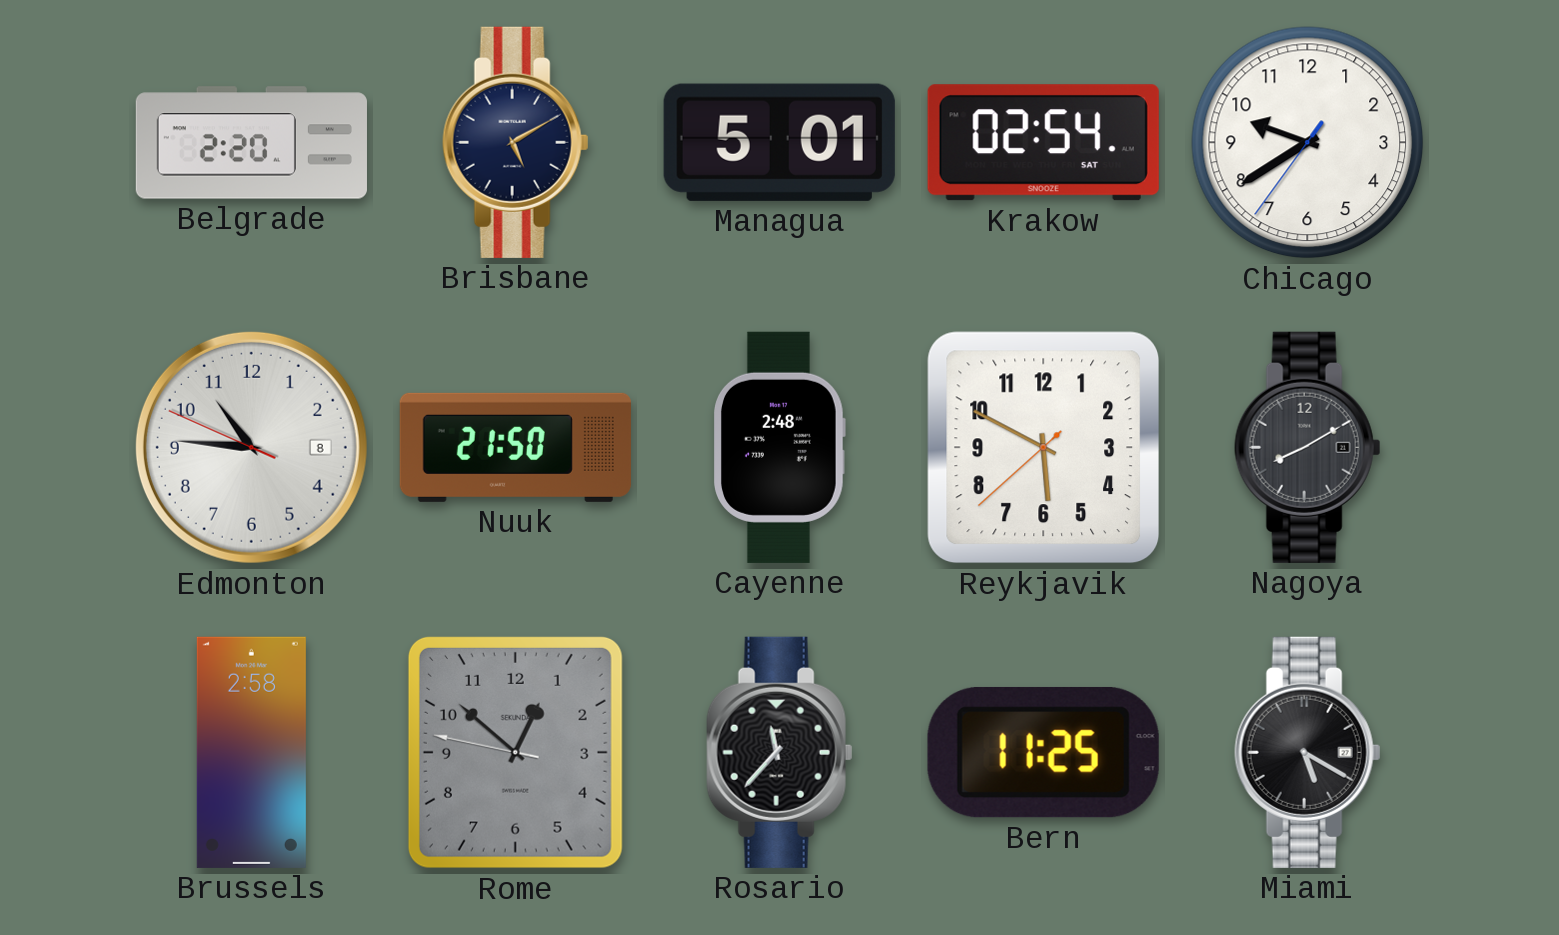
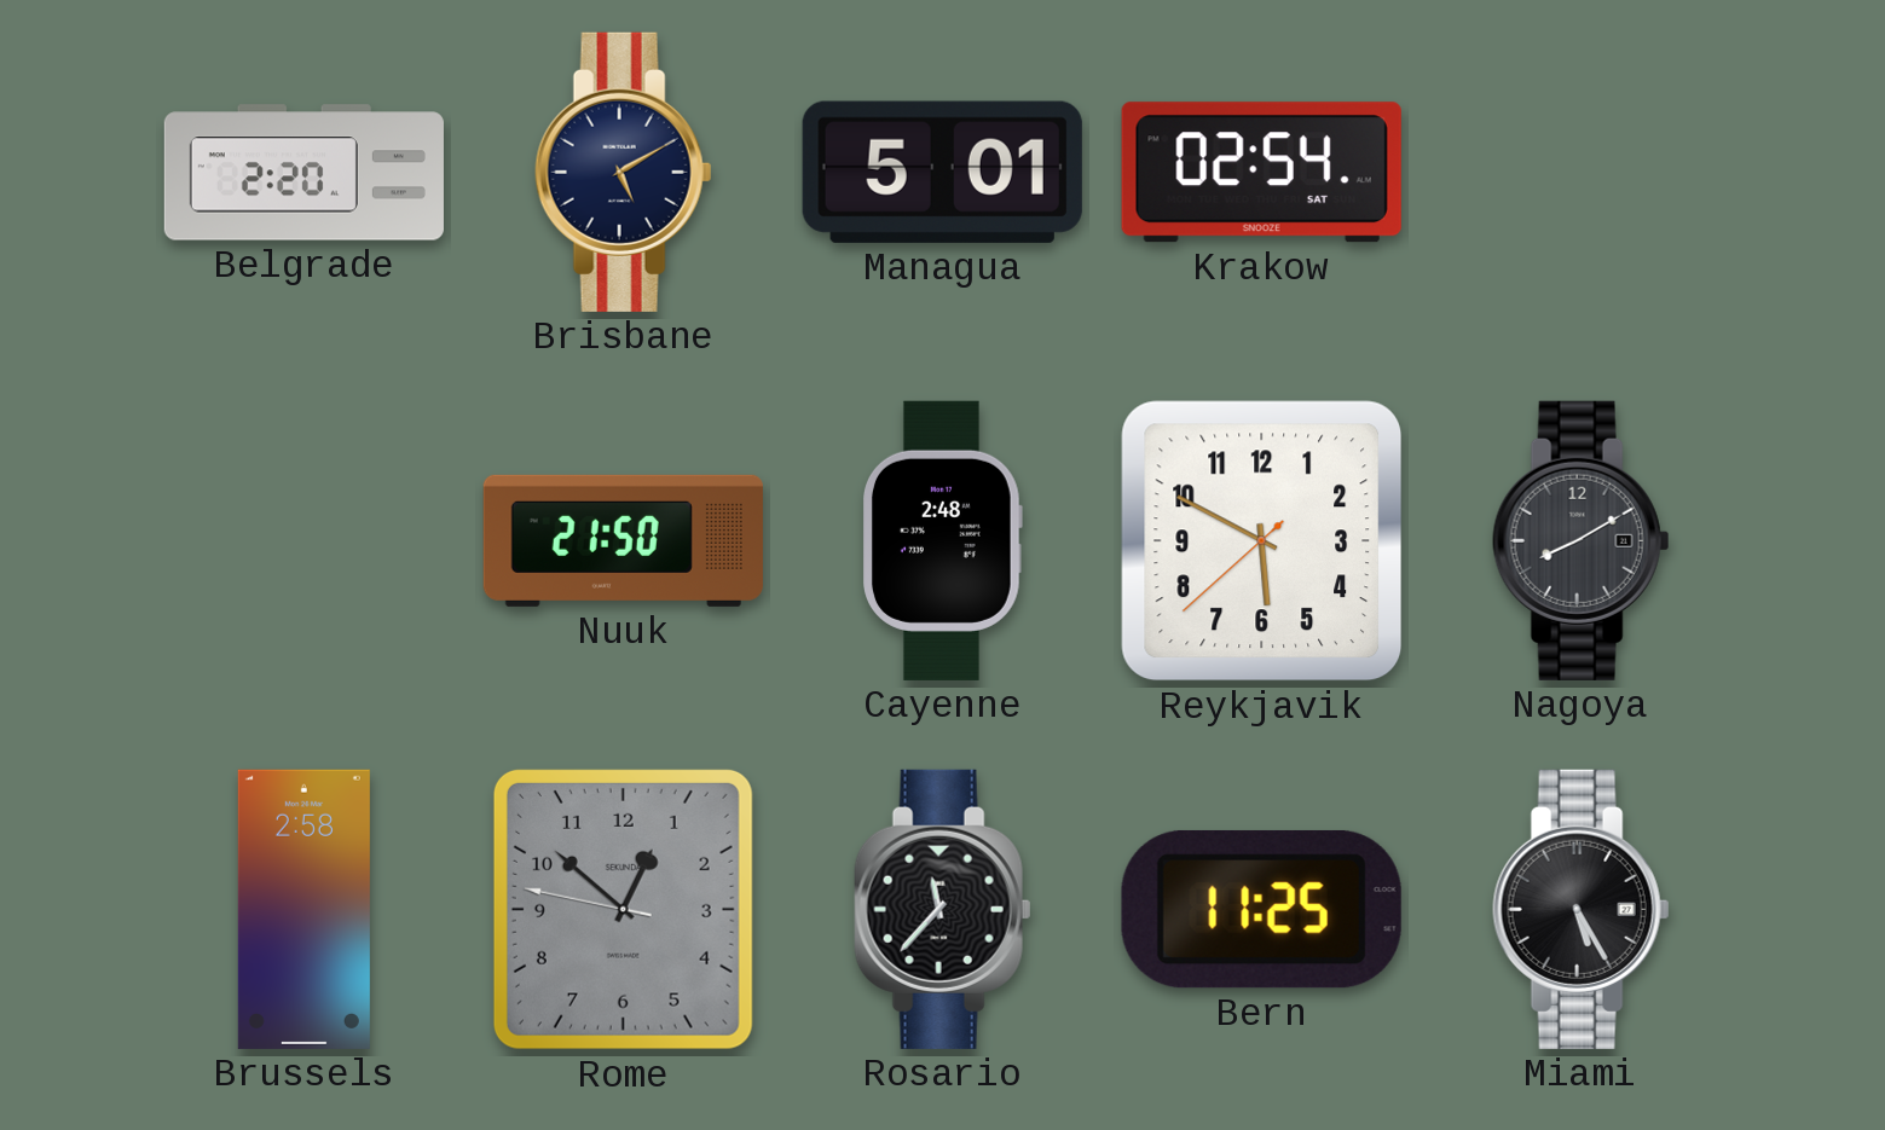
Chicago: 9:39 -> none (1308, 143)
Edmonton: 10:45 -> none (251, 447)
Miami: 5:20 -> 5:25 (1582, 909)
